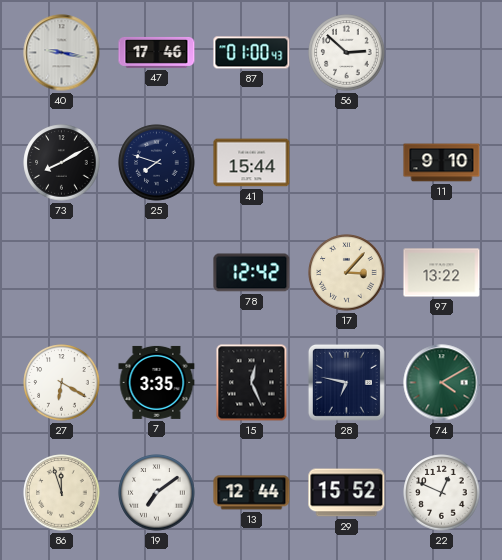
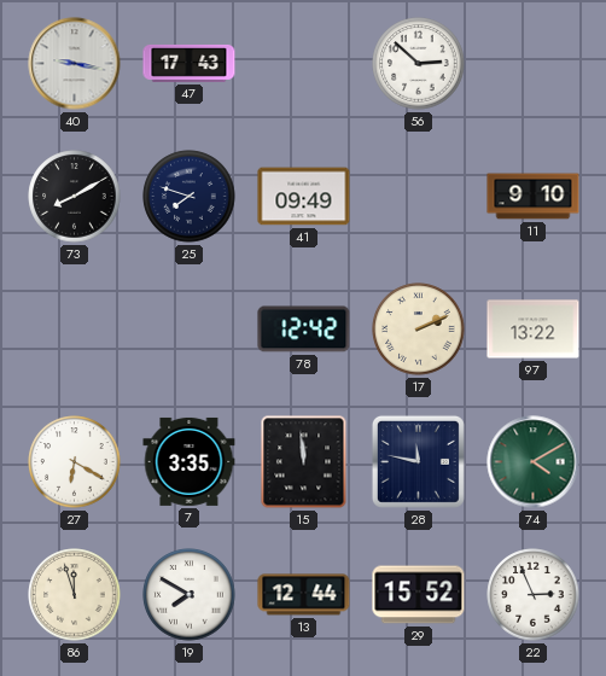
47: 17:46 -> 17:43 (190, 64)
87: 01:00 -> none (252, 53)
41: 15:44 -> 09:49 (304, 197)
17: 3:07 -> 2:11 (419, 330)
15: 12:26 -> 11:59 (304, 462)
28: 6:47 -> 11:47 (418, 461)
19: 7:09 -> 7:50 (190, 595)
22: 12:49 -> 2:56 (534, 595)
